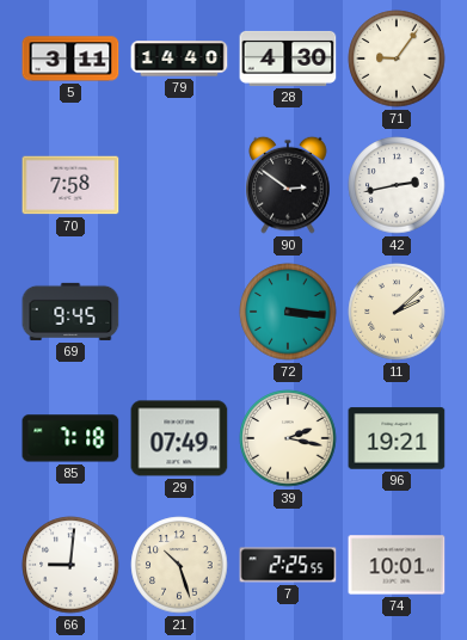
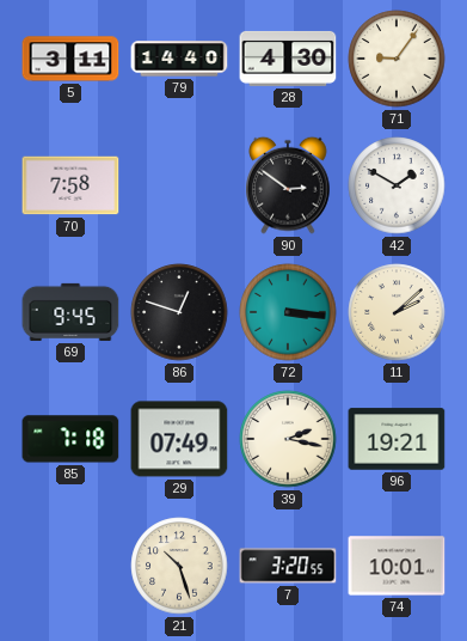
42: 2:43 -> 1:50 (397, 185)
86: none -> 12:48 (179, 312)
66: 9:01 -> none (70, 565)
7: 2:25 -> 3:20 (288, 566)
